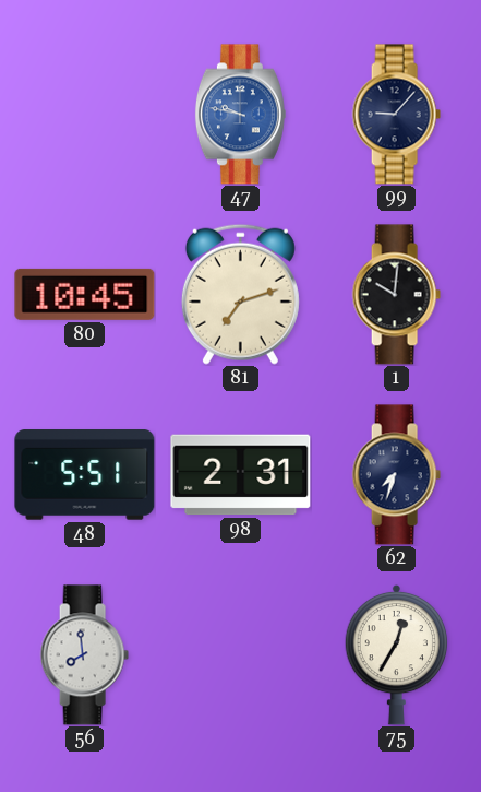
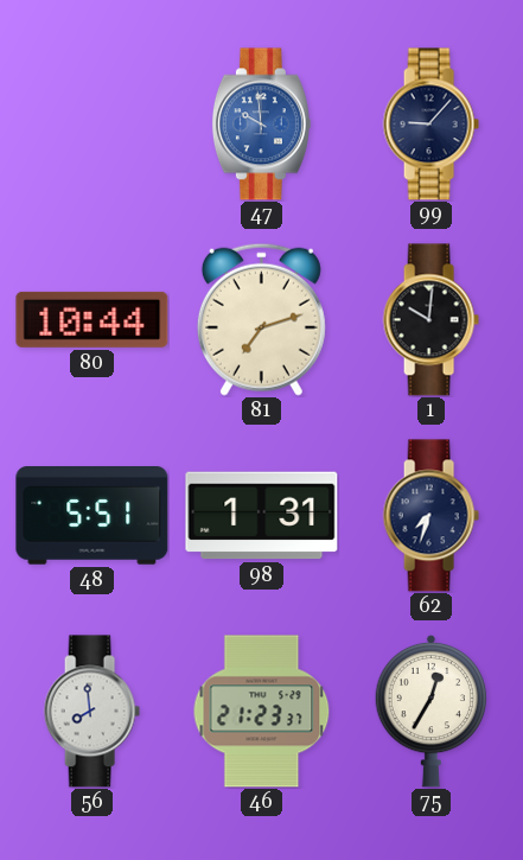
47: 9:47 -> 9:59 (261, 125)
80: 10:45 -> 10:44 (93, 319)
98: 2:31 -> 1:31 (262, 516)
46: none -> 21:23 (262, 712)
